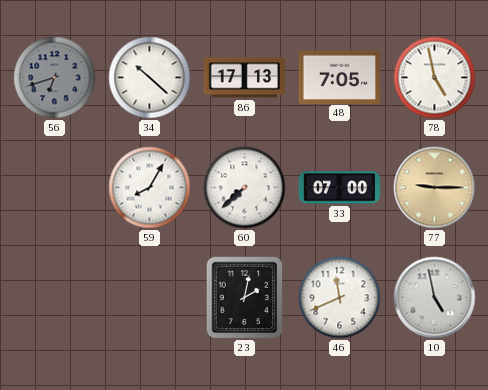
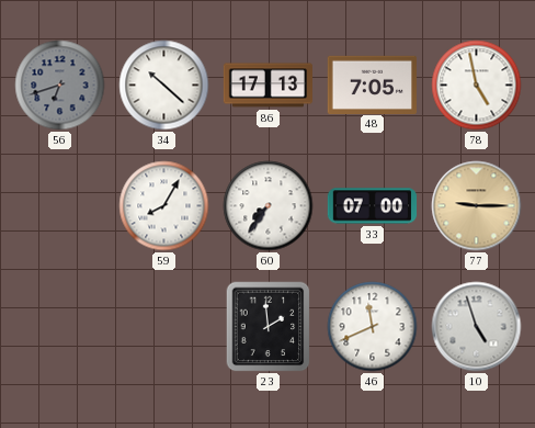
60: 7:38 -> 7:36 (269, 206)
23: 2:02 -> 1:59 (269, 327)
10: 4:58 -> 4:57 (477, 327)
